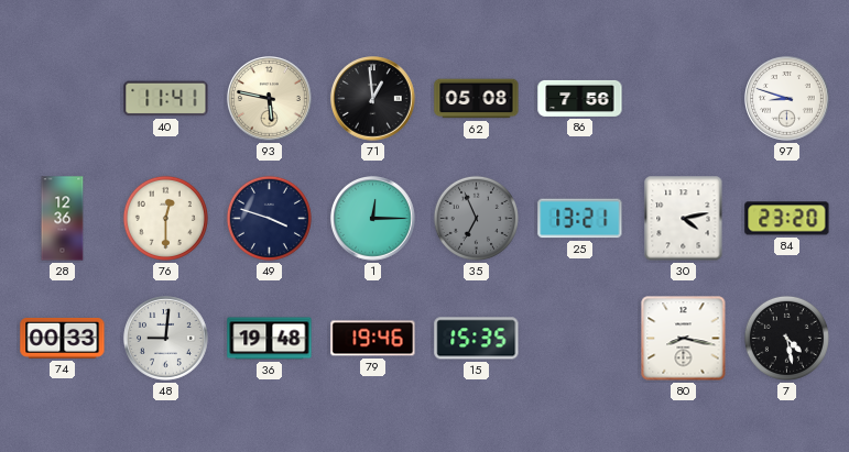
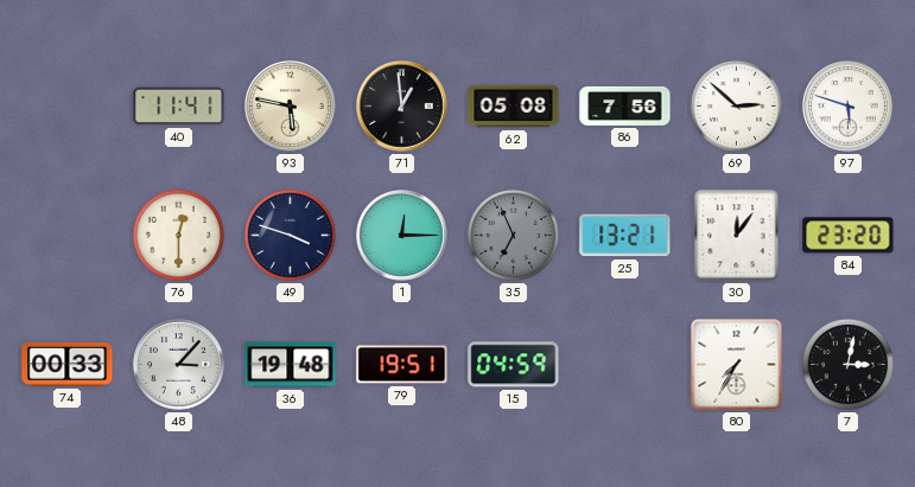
69: none -> 2:52 (736, 105)
97: 8:48 -> 5:48 (849, 107)
28: 12:36 -> none (63, 219)
30: 4:13 -> 12:06 (737, 236)
48: 9:01 -> 3:07 (179, 365)
79: 19:46 -> 19:51 (402, 365)
15: 15:35 -> 04:59 (514, 365)
80: 8:17 -> 7:35 (737, 365)
7: 4:28 -> 3:02 (847, 364)
